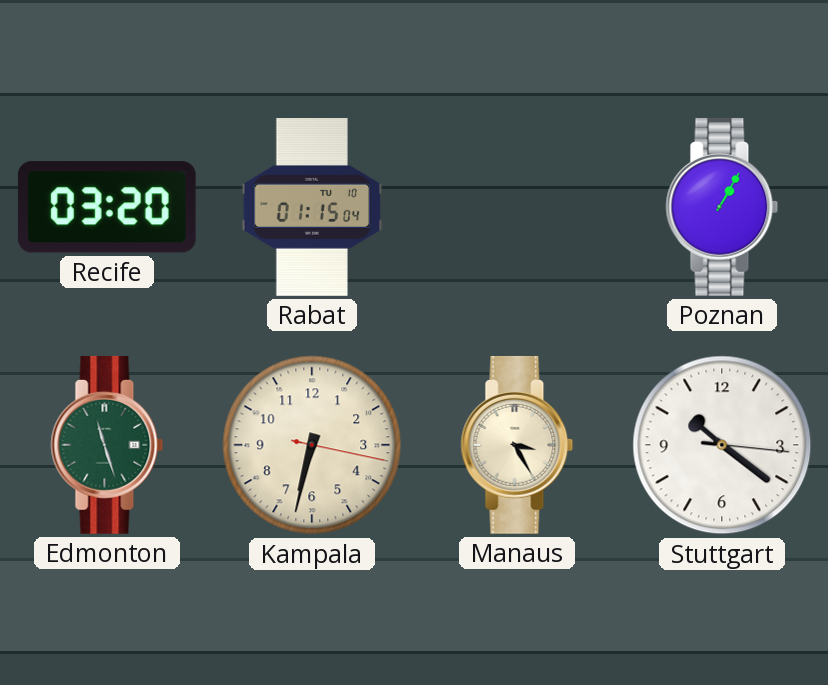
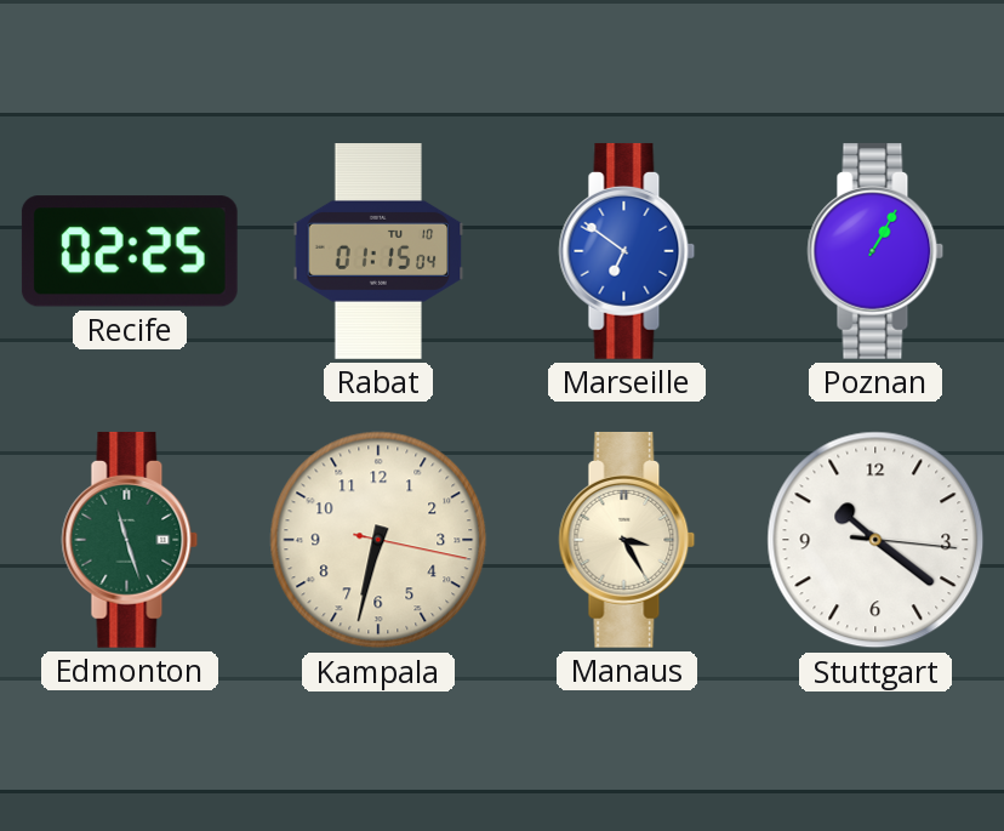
Recife: 03:20 -> 02:25 (130, 251)
Marseille: none -> 6:51 (627, 251)
